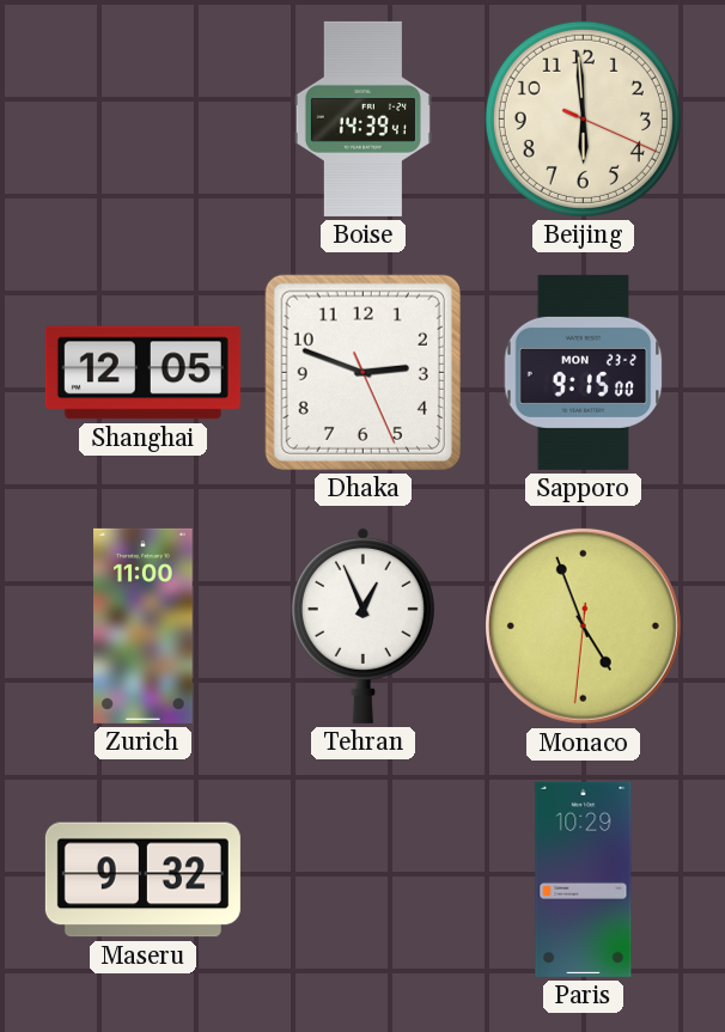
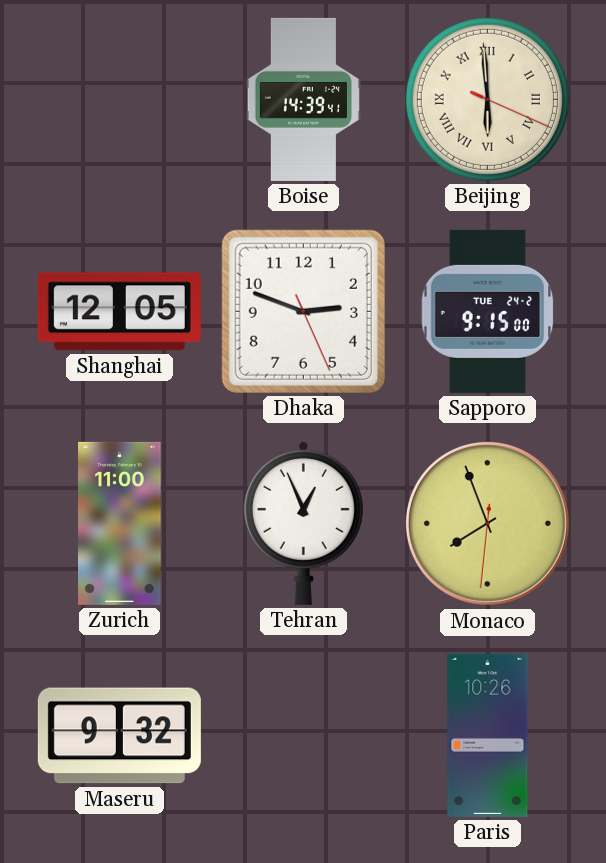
Beijing numerals: Arabic -> Roman (487, 99)
Sapporo date: MON 23-2 -> TUE 24-2 (488, 311)
Monaco: 4:56 -> 7:56 (487, 523)
Paris: 10:29 -> 10:26 (488, 735)
